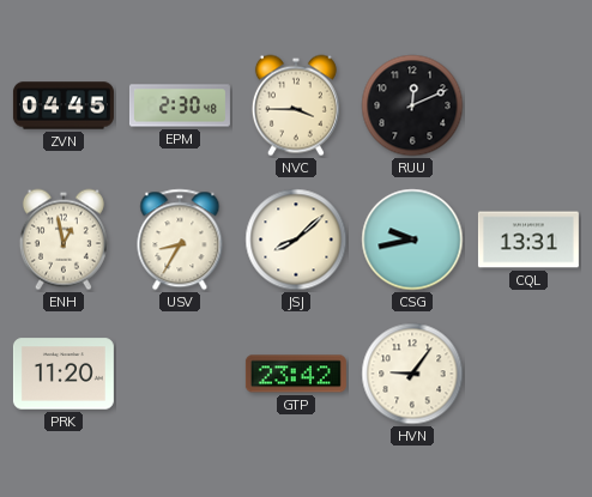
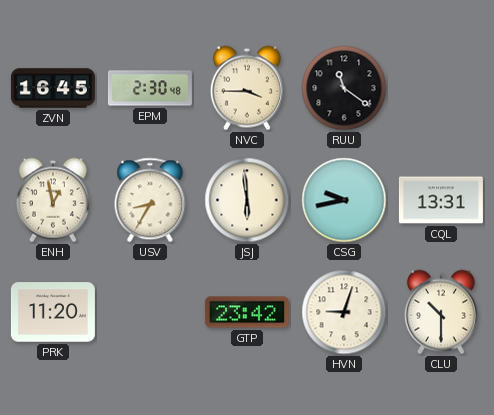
ZVN: 04:45 -> 16:45 (53, 88)
RUU: 12:11 -> 11:21 (344, 88)
JSJ: 8:08 -> 5:59 (247, 200)
HVN: 9:06 -> 9:03 (344, 312)
CLU: none -> 10:30 (441, 312)
